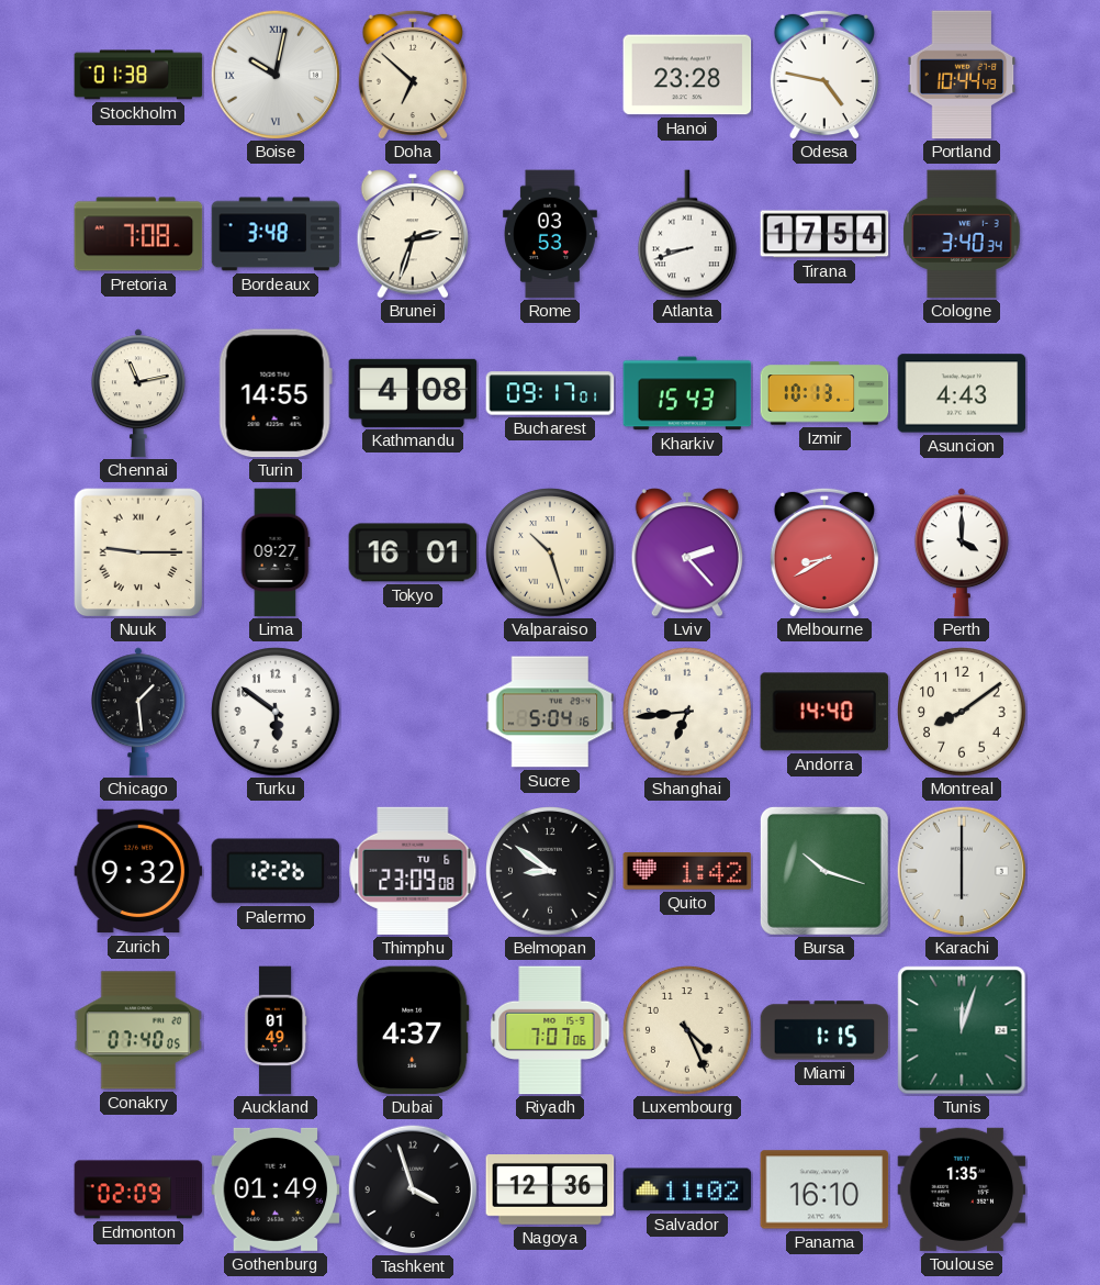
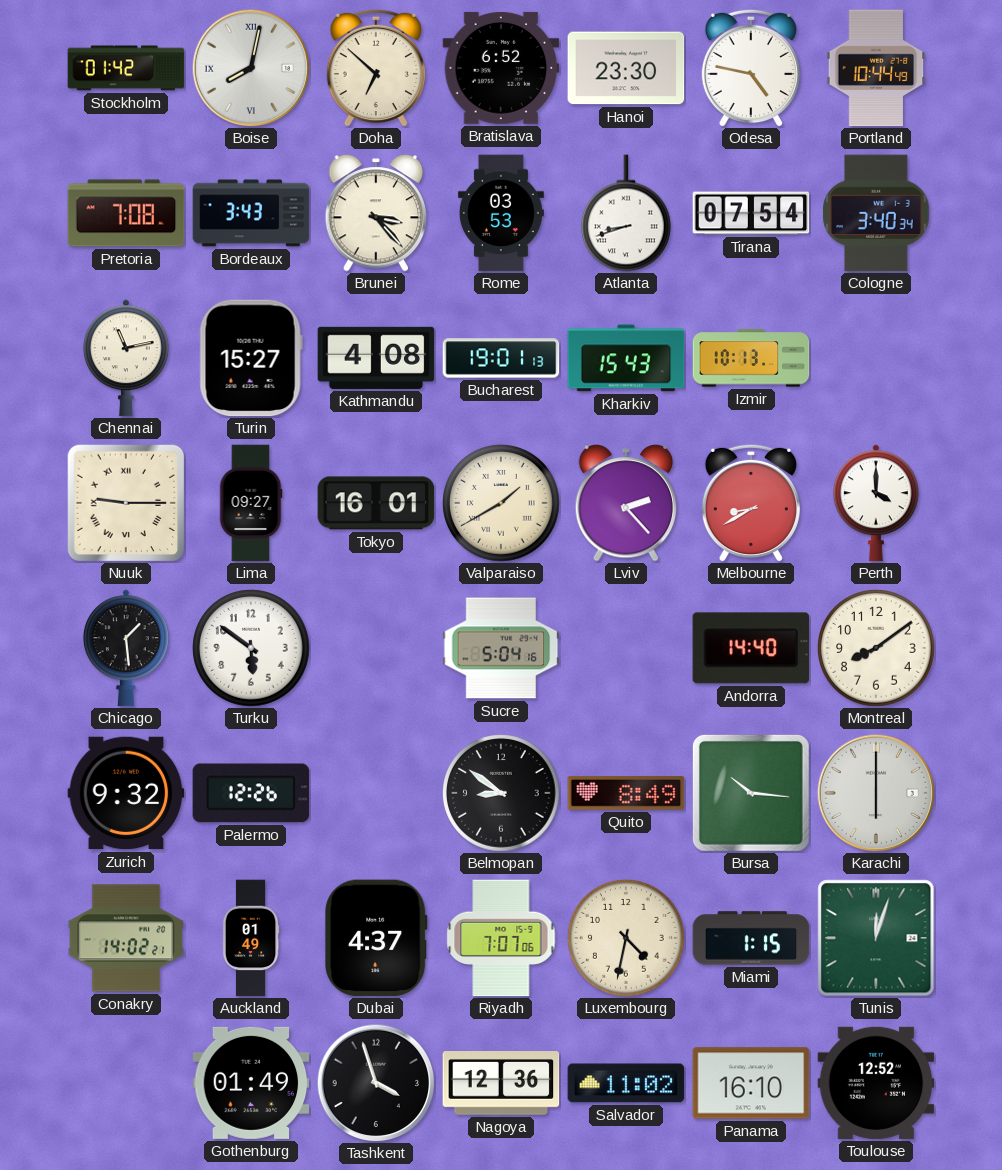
Stockholm: 01:38 -> 01:42 (126, 68)
Boise: 10:02 -> 8:02 (251, 68)
Bratislava: none -> 6:52 (501, 68)
Hanoi: 23:28 -> 23:30 (626, 68)
Bordeaux: 3:48 -> 3:43 (251, 213)
Brunei: 2:33 -> 3:23 (376, 213)
Tirana: 17:54 -> 07:54 (751, 213)
Turin: 14:55 -> 15:27 (251, 358)
Bucharest: 09:17 -> 19:01 (501, 358)
Asuncion: 4:43 -> none (962, 393)
Valparaiso: 10:27 -> 1:40 (501, 503)
Shanghai: 6:44 -> none (687, 712)
Thimphu: 23:09 -> none (413, 871)
Quito: 1:42 -> 8:49 (626, 794)
Bursa: 10:18 -> 10:16 (751, 793)
Conakry: 07:40 -> 14:02 (126, 938)
Luxembourg: 4:26 -> 4:32 (626, 938)
Edmonton: 02:09 -> none (138, 1189)
Toulouse: 1:35 -> 12:52 (876, 1083)
